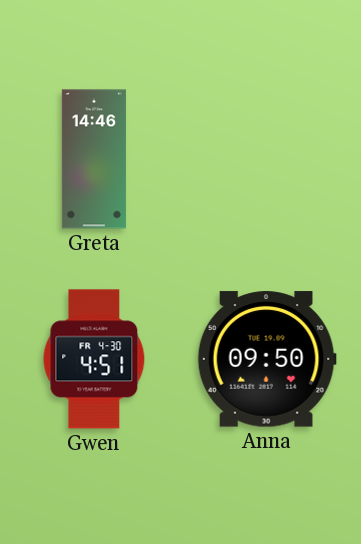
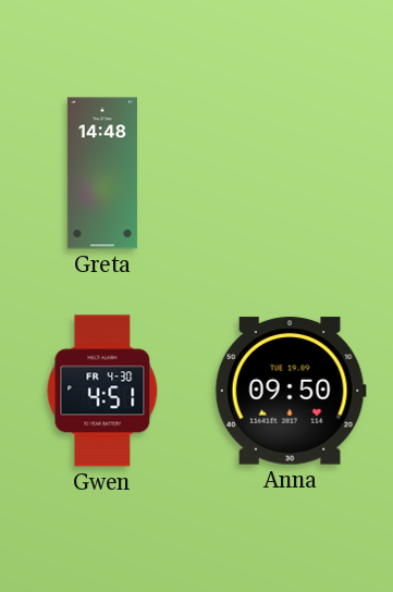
Greta: 14:46 -> 14:48 (102, 173)
